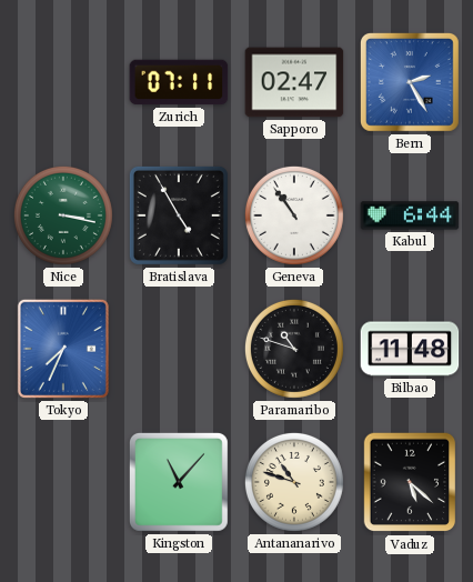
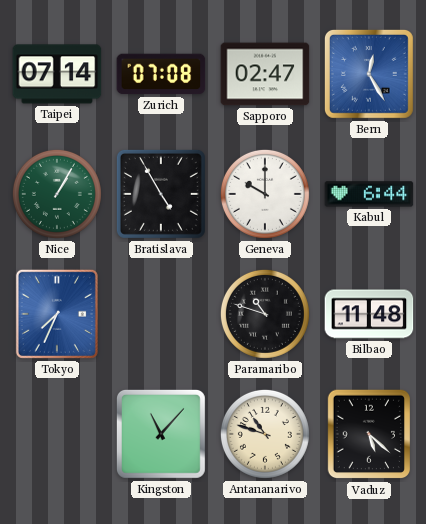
Taipei: none -> 07:14 (57, 74)
Zurich: 07:11 -> 07:08 (161, 74)
Bern: 2:25 -> 12:25 (369, 74)
Nice: 3:17 -> 1:05 (57, 194)
Geneva: 10:54 -> 10:00 (265, 194)
